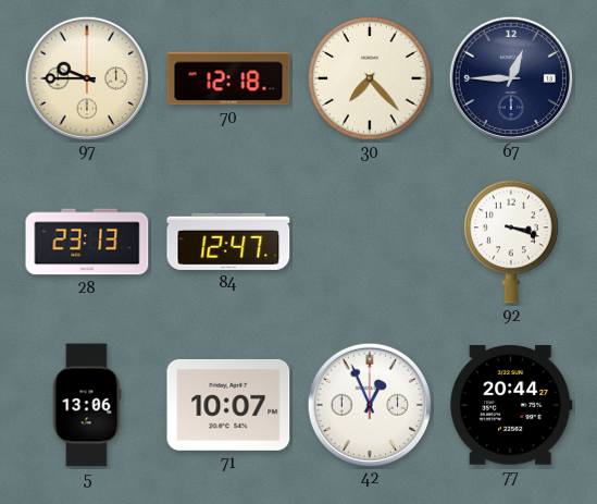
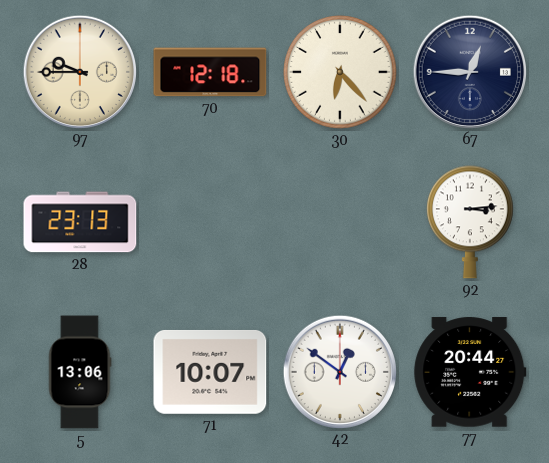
30: 7:23 -> 6:23 (341, 73)
84: 12:47 -> none (228, 242)
92: 3:18 -> 3:14 (471, 222)
42: 12:56 -> 12:51 (339, 371)
